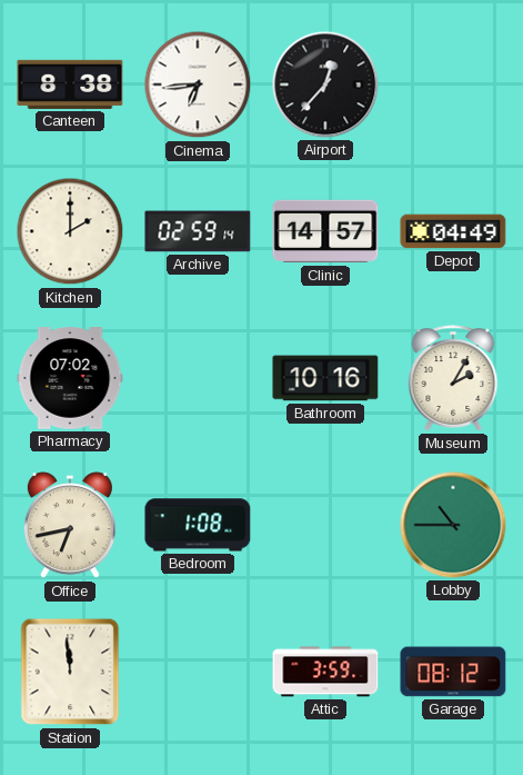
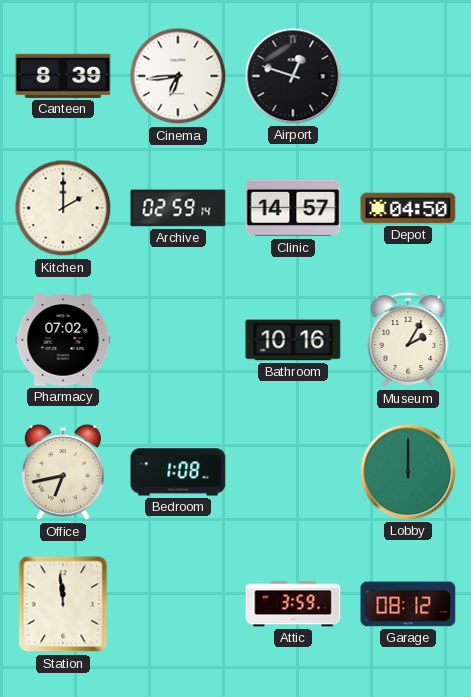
Canteen: 8:38 -> 8:39 (63, 76)
Airport: 12:37 -> 12:48 (293, 76)
Depot: 04:49 -> 04:50 (408, 208)
Lobby: 10:45 -> 12:00 (408, 472)
